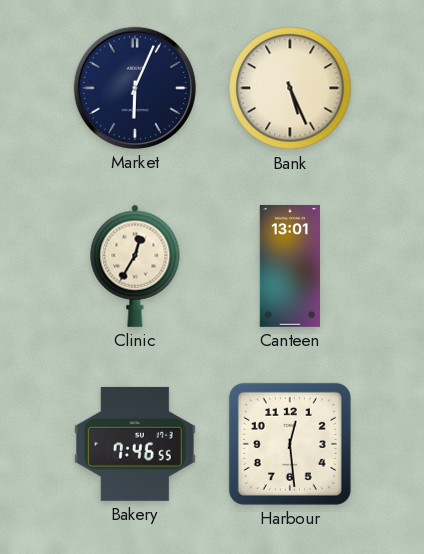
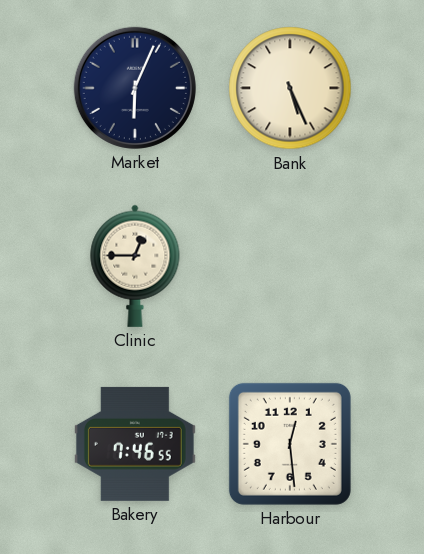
Clinic: 12:35 -> 12:45 (135, 266)
Canteen: 13:01 -> none (289, 266)
